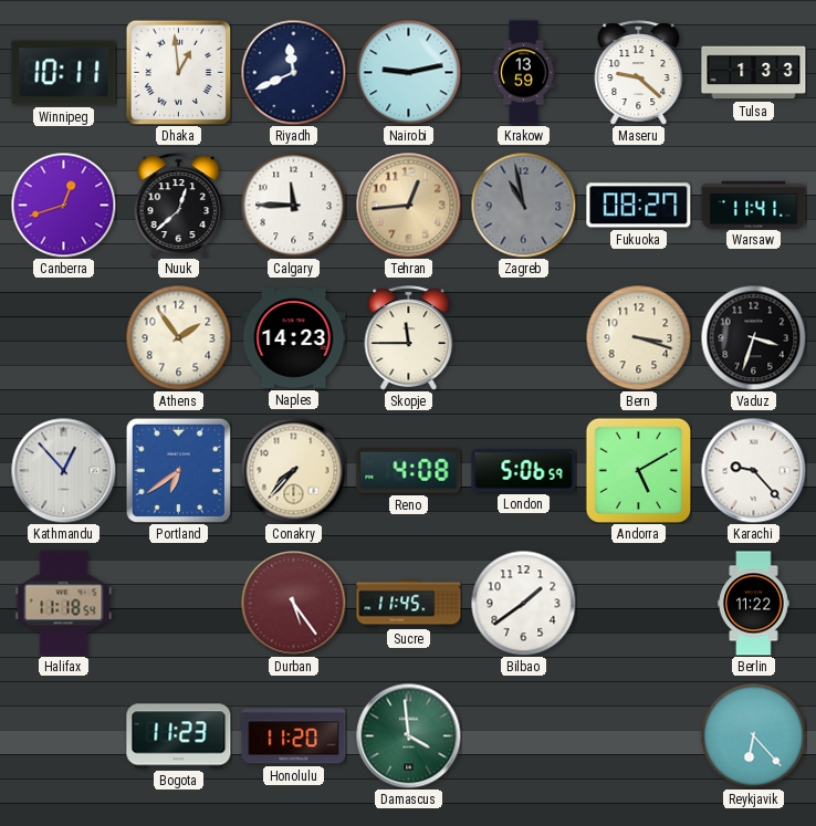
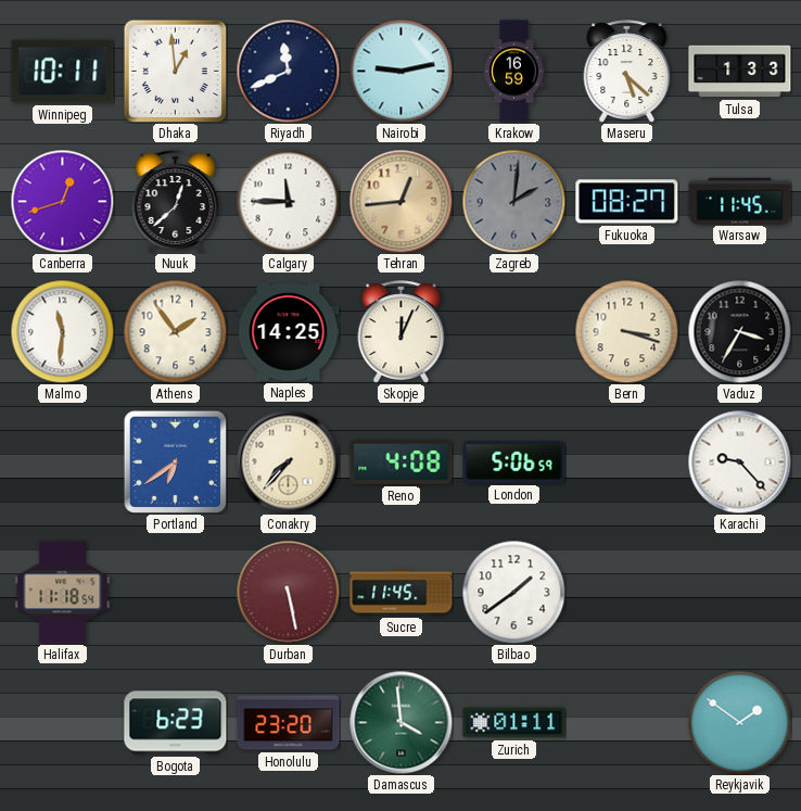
Krakow: 13:59 -> 16:59 (514, 72)
Maseru: 9:22 -> 5:22 (627, 72)
Zagreb: 10:58 -> 2:01 (513, 201)
Warsaw: 11:41 -> 11:45 (740, 201)
Malmo: none -> 11:31 (62, 331)
Naples: 14:23 -> 14:25 (289, 332)
Skopje: 11:45 -> 12:04 (402, 332)
Vaduz: 3:33 -> 3:35 (739, 331)
Kathmandu: 12:53 -> none (63, 470)
Andorra: 5:10 -> none (638, 470)
Durban: 5:24 -> 5:28 (288, 592)
Berlin: 11:22 -> none (754, 604)
Bogota: 11:23 -> 6:23 (176, 723)
Honolulu: 11:20 -> 23:20 (289, 723)
Zurich: none -> 01:11 (514, 723)
Reykjavik: 6:23 -> 1:51 (739, 722)
